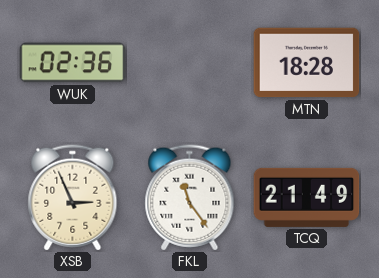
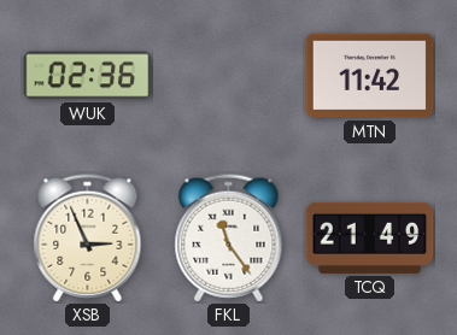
MTN: 18:28 -> 11:42 (370, 76)
